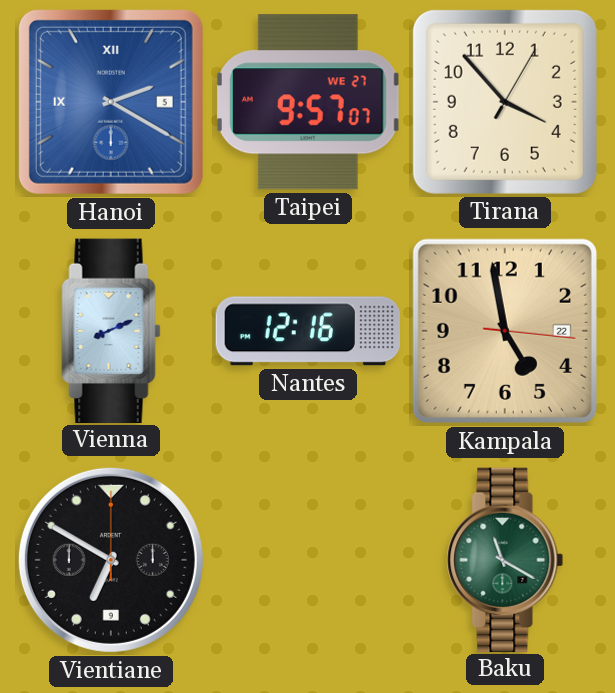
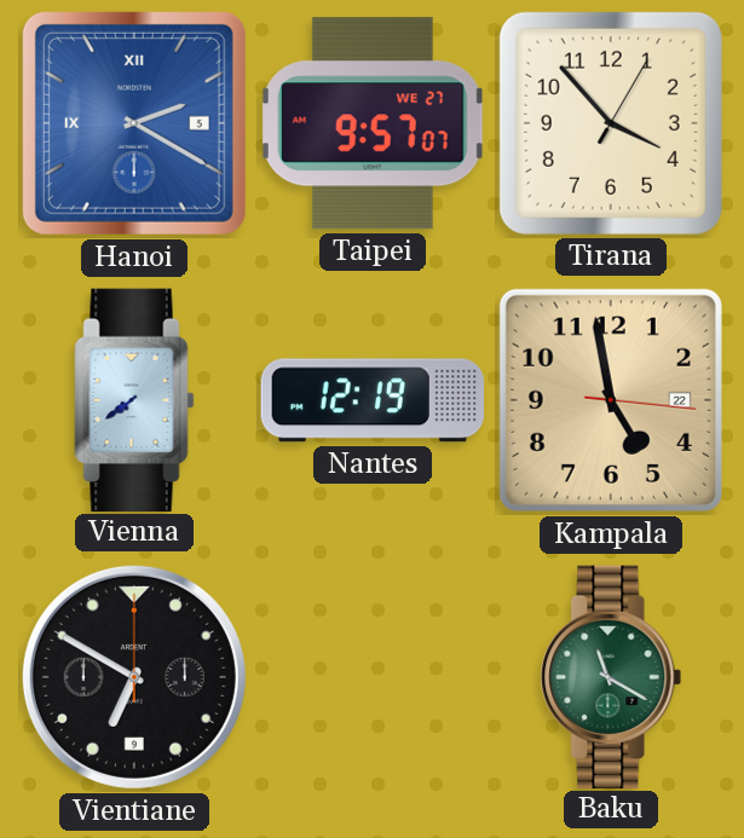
Vienna: 8:11 -> 7:39 (134, 399)
Nantes: 12:16 -> 12:19 (373, 400)
